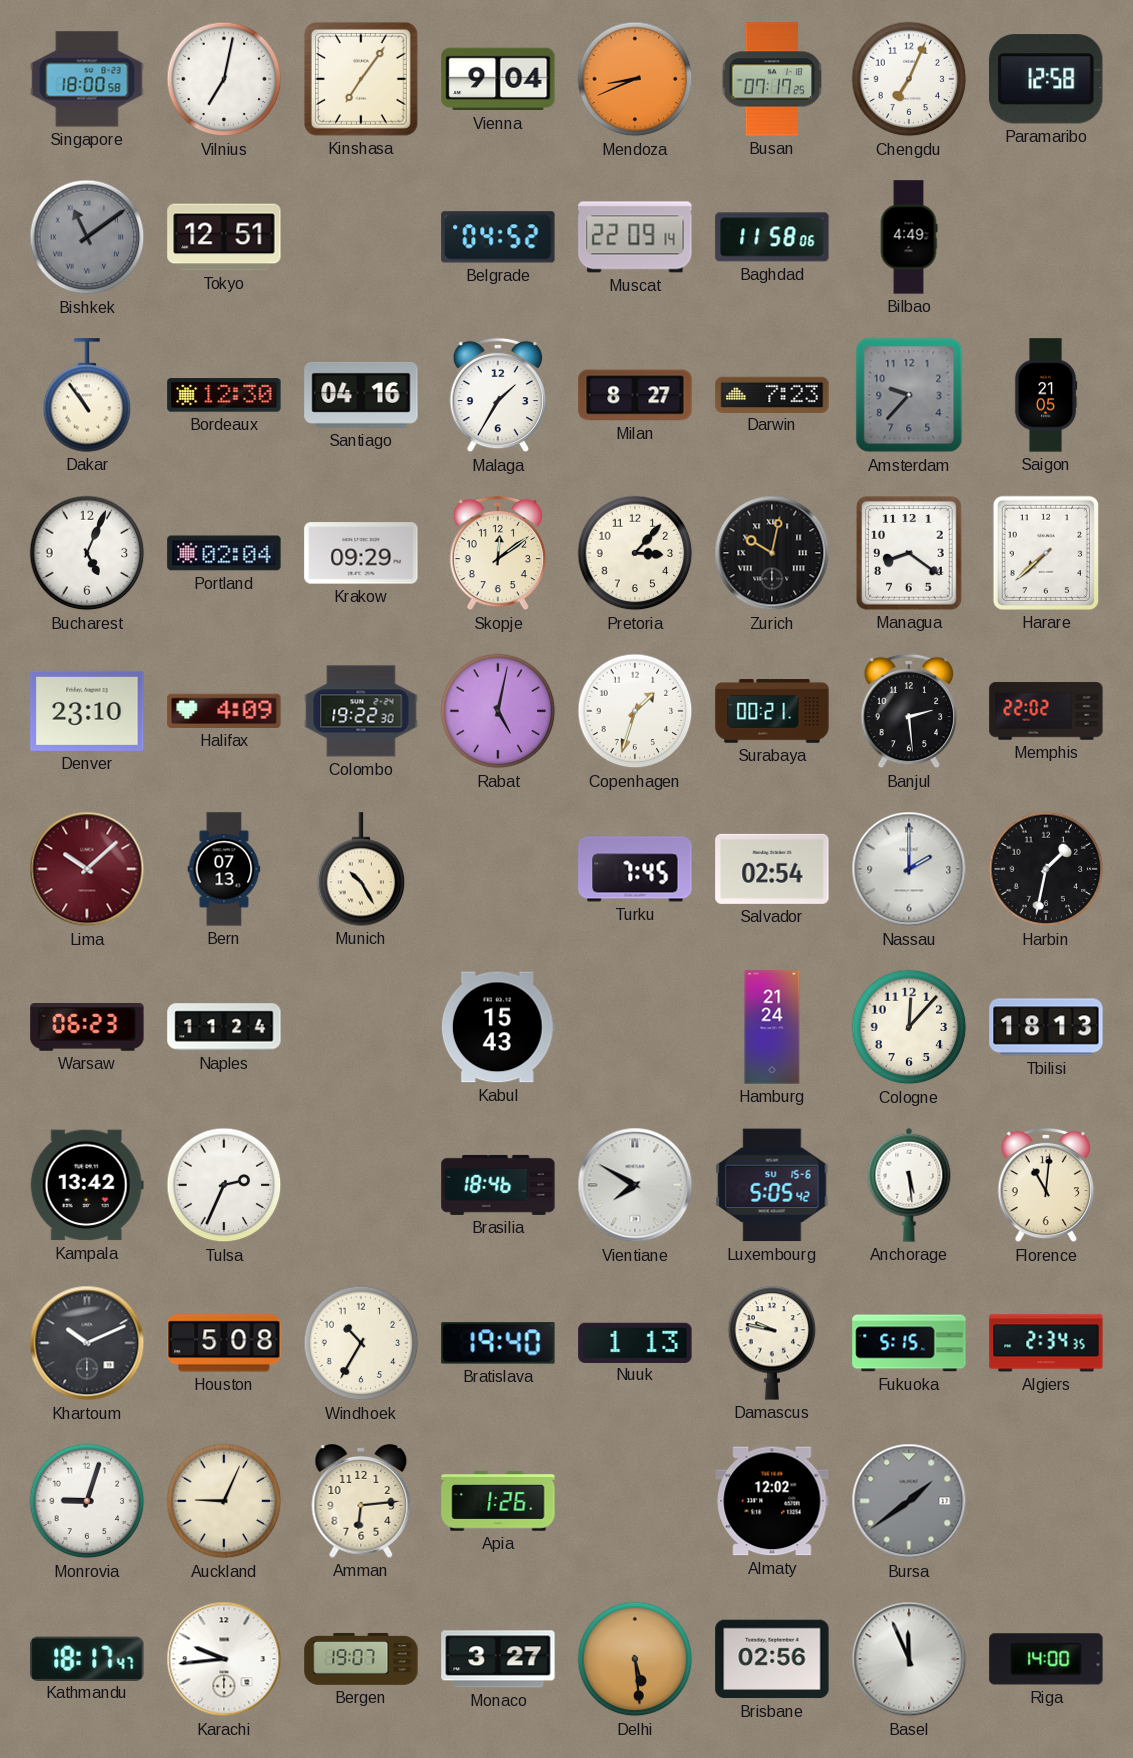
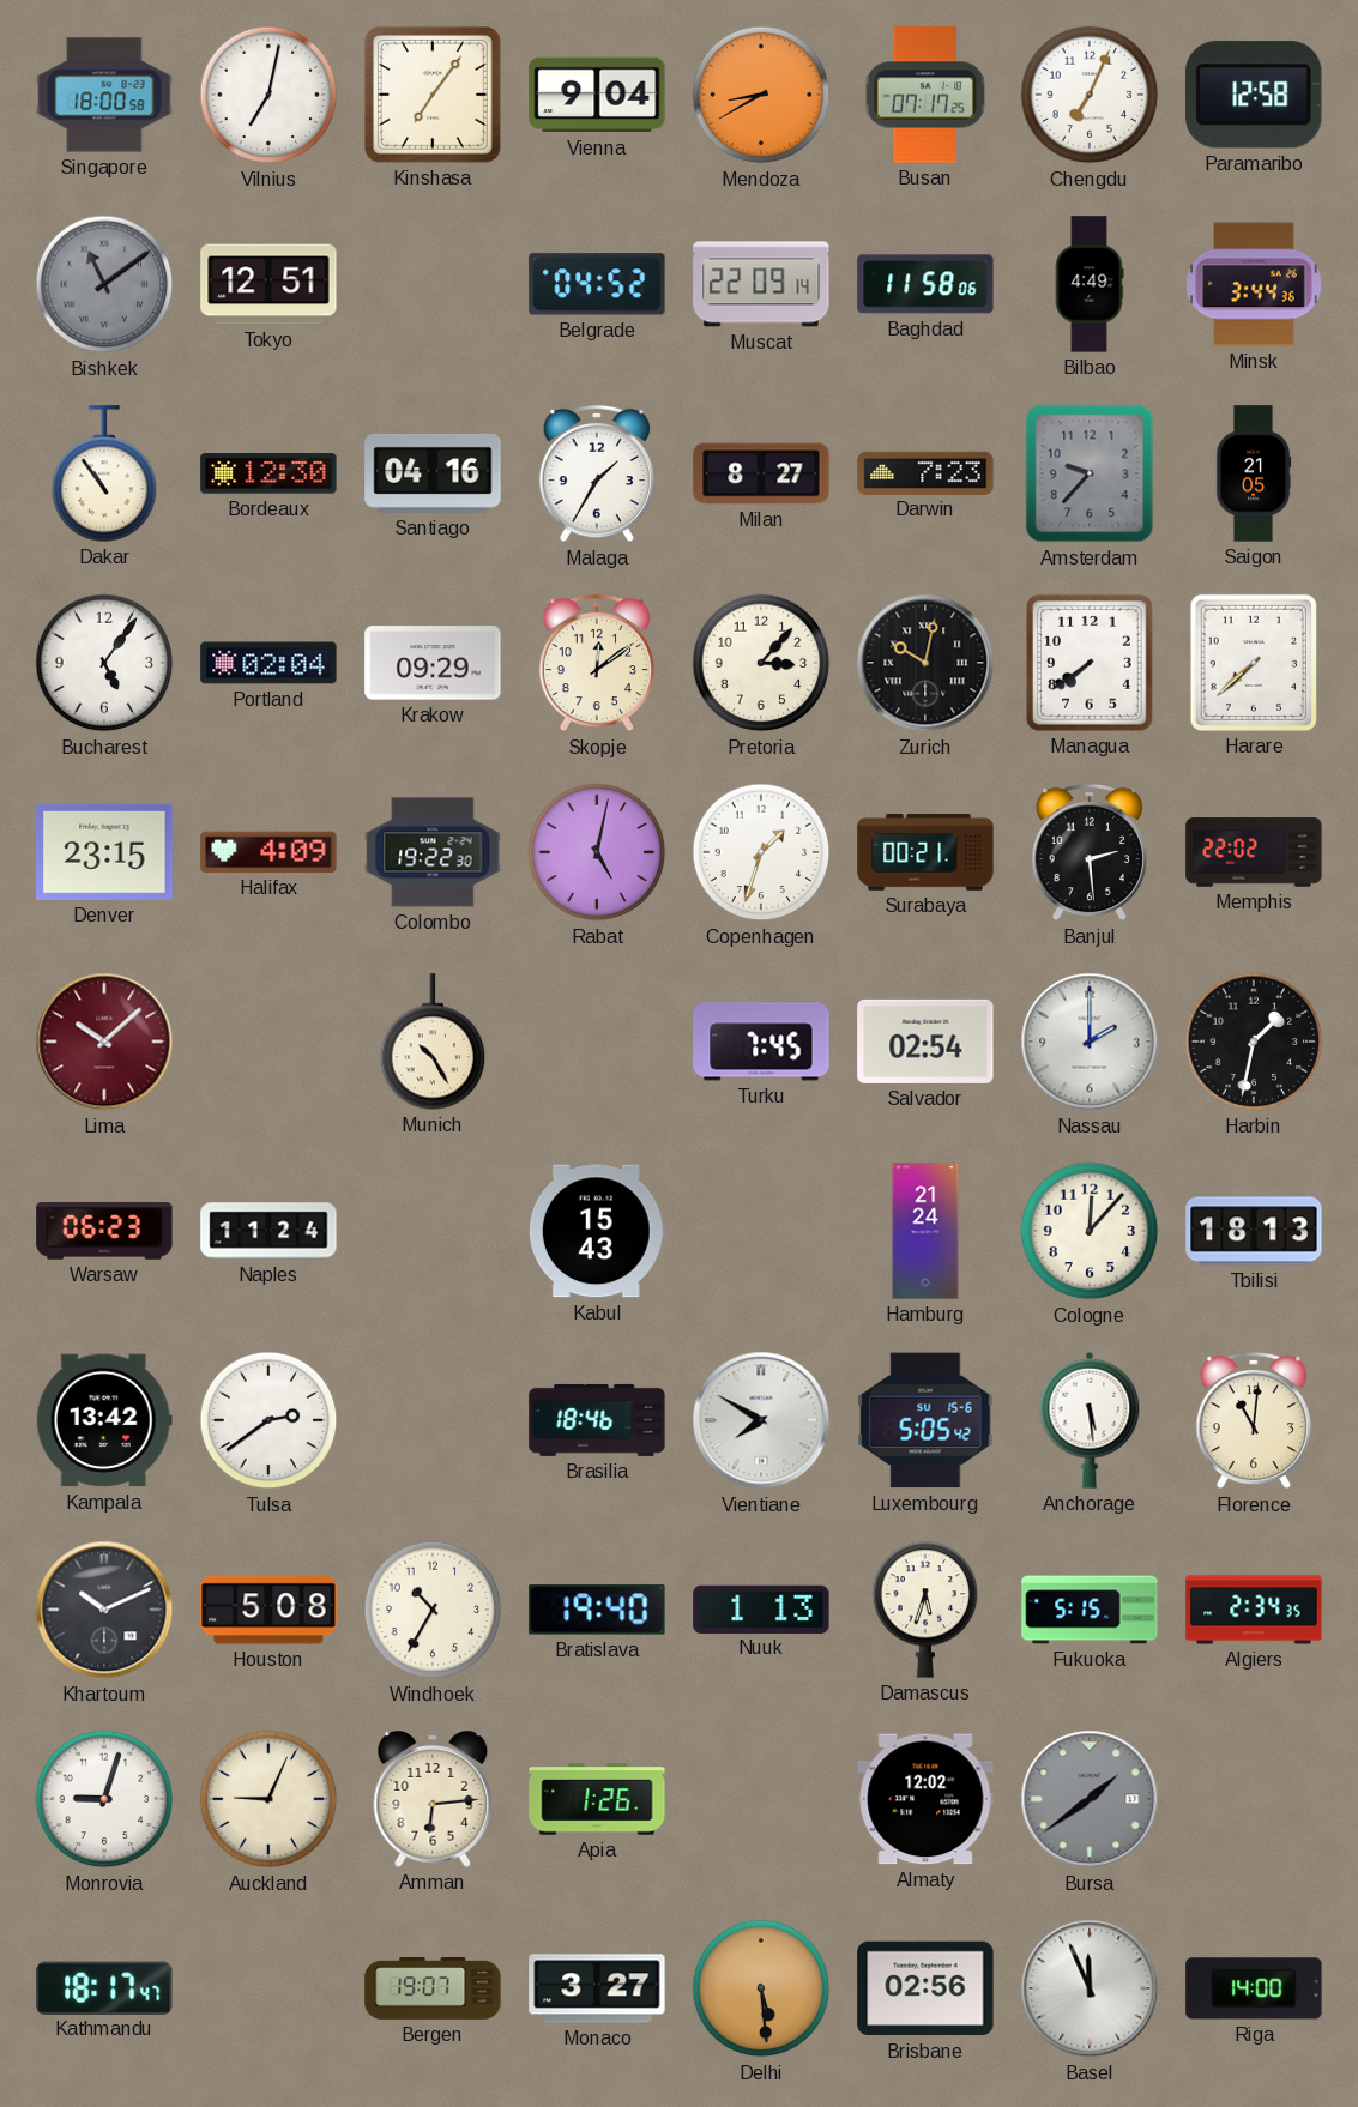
Mendoza: 8:41 -> 8:40 (761, 95)
Minsk: none -> 3:44 (1254, 284)
Bucharest: 5:04 -> 5:06 (104, 663)
Managua: 8:21 -> 7:39 (1091, 663)
Denver: 23:10 -> 23:15 (104, 852)
Bern: 07:13 -> none (224, 869)
Tulsa: 2:34 -> 2:39 (268, 1420)
Damascus: 9:47 -> 5:33 (925, 1610)
Karachi: 9:44 -> none (224, 1659)
